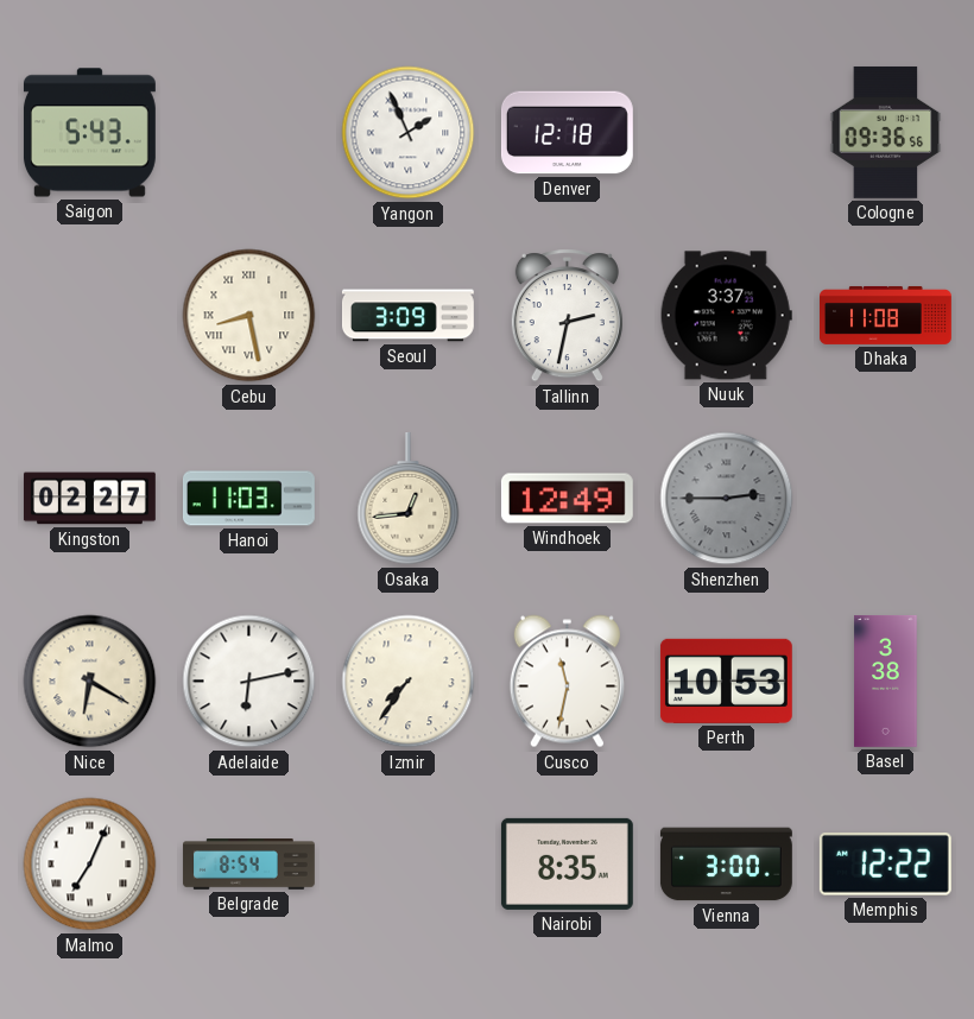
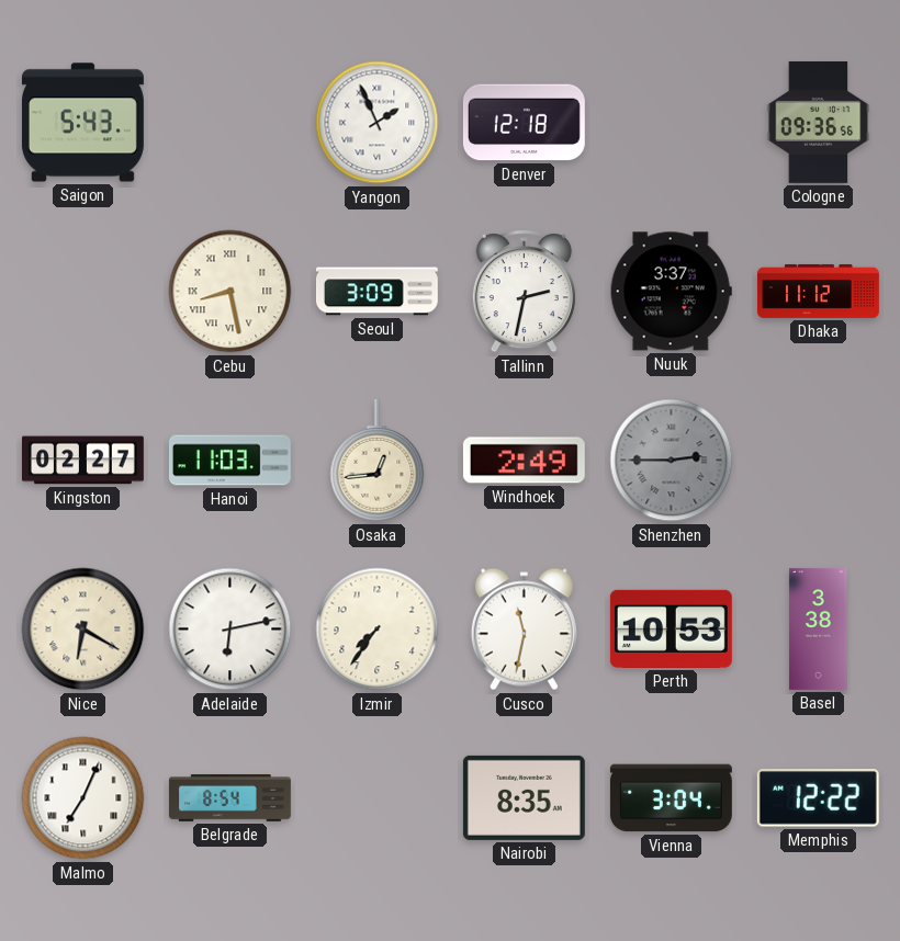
Dhaka: 11:08 -> 11:12 (819, 291)
Windhoek: 12:49 -> 2:49 (524, 461)
Vienna: 3:00 -> 3:04 (671, 798)
